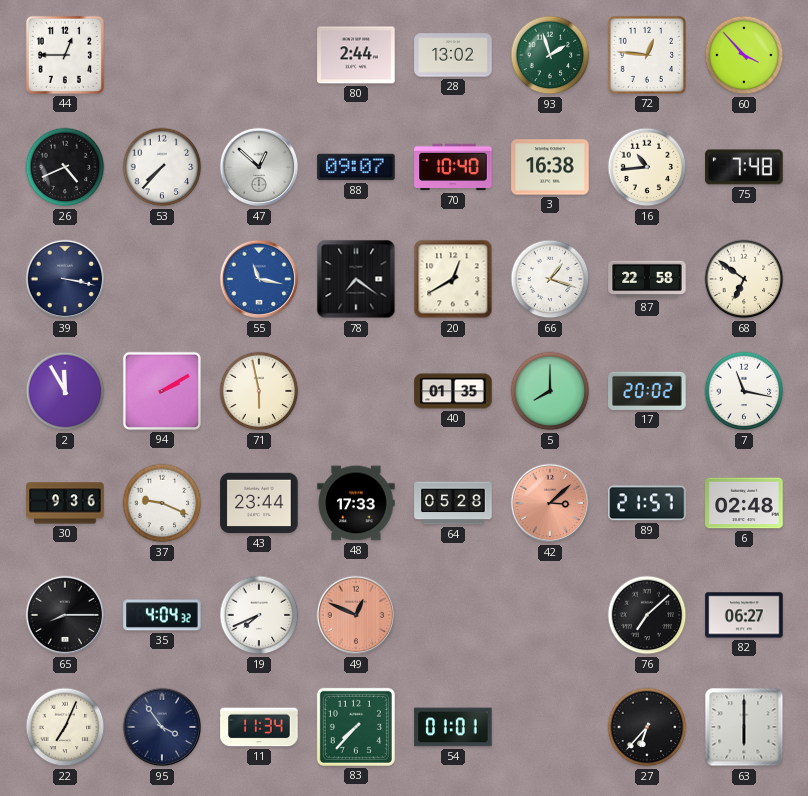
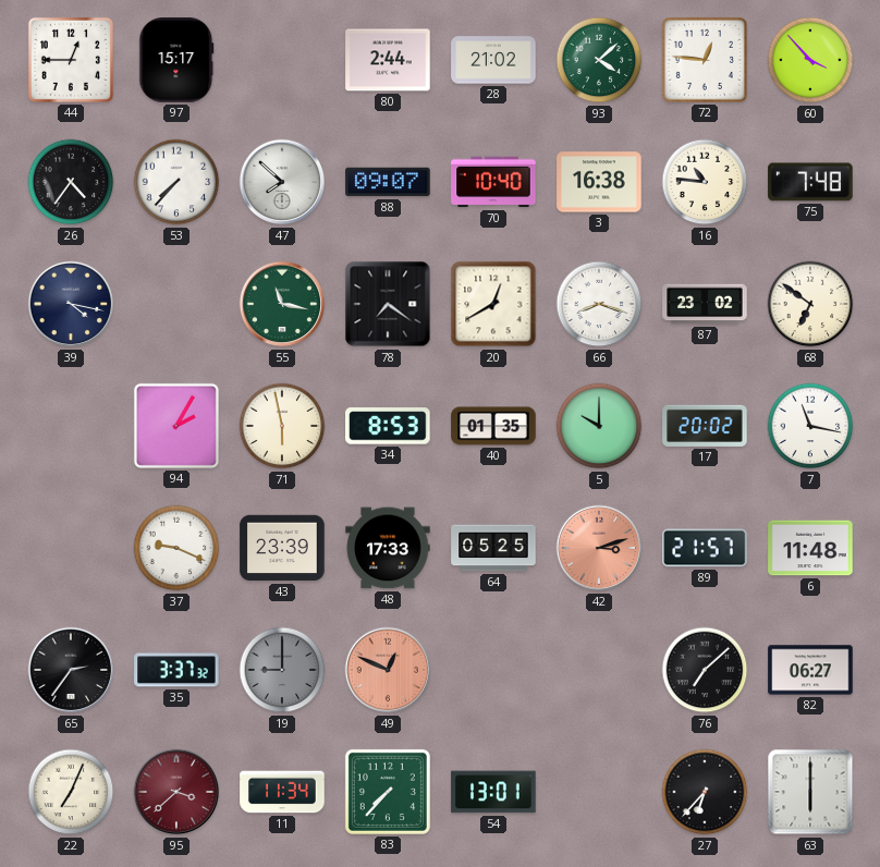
97: none -> 15:17 (176, 60)
28: 13:02 -> 21:02 (493, 60)
93: 1:57 -> 4:08 (599, 60)
26: 4:41 -> 4:36 (71, 182)
47: 12:52 -> 7:52 (282, 182)
16: 10:44 -> 10:46 (705, 182)
39: 3:17 -> 4:17 (71, 304)
55 dial: blue -> green (282, 304)
66: 1:18 -> 8:18 (599, 304)
87: 22:58 -> 23:02 (705, 304)
2: 11:55 -> none (65, 391)
94: 2:10 -> 2:05 (176, 426)
34: none -> 8:53 (388, 426)
5: 8:00 -> 10:00 (599, 426)
30: 9:36 -> none (65, 503)
43: 23:44 -> 23:39 (282, 548)
64: 05:28 -> 05:25 (493, 548)
42: 3:08 -> 3:12 (599, 548)
6: 02:48 -> 11:48 (810, 548)
65: 8:15 -> 2:36 (71, 670)
35: 4:04 -> 3:37 (176, 670)
19: 7:41 -> 9:00 (282, 670)
19 dial: white -> grey (282, 670)
95: 3:54 -> 3:38 (176, 792)
95 dial: navy -> burgundy (176, 792)
54: 01:01 -> 13:01 (493, 792)
